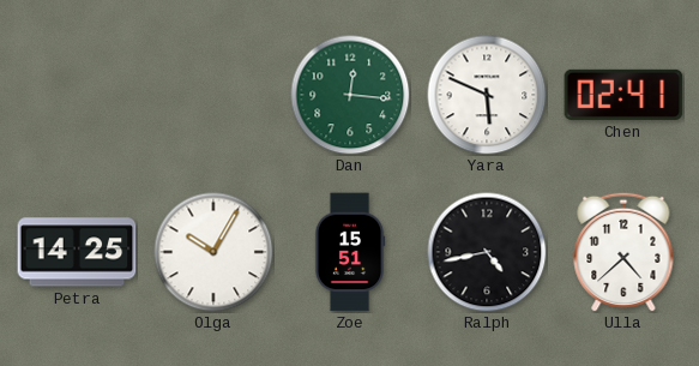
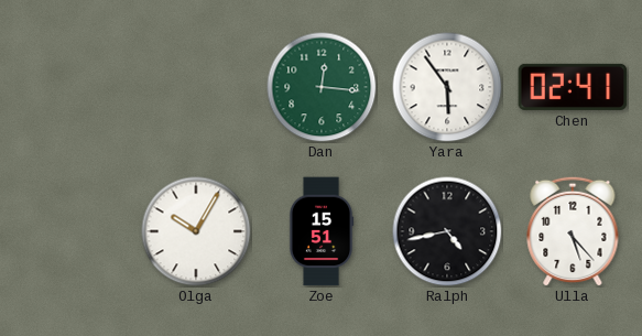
Yara: 5:49 -> 5:54 (447, 87)
Petra: 14:25 -> none (77, 252)
Ulla: 4:38 -> 5:23 (573, 231)
